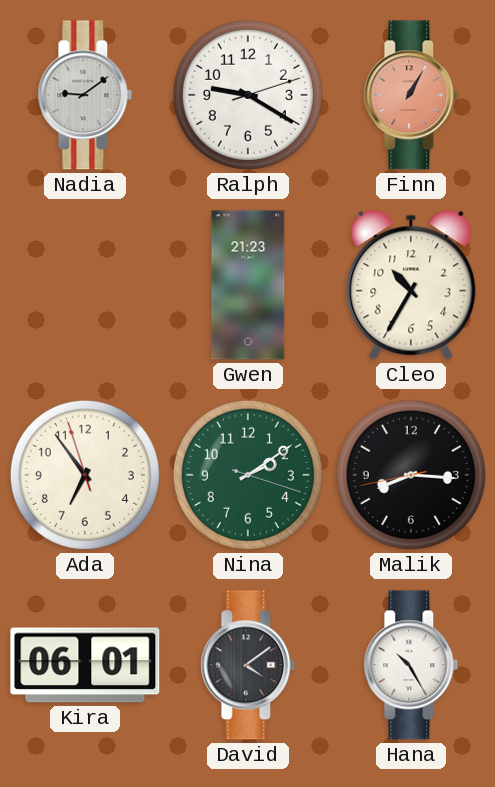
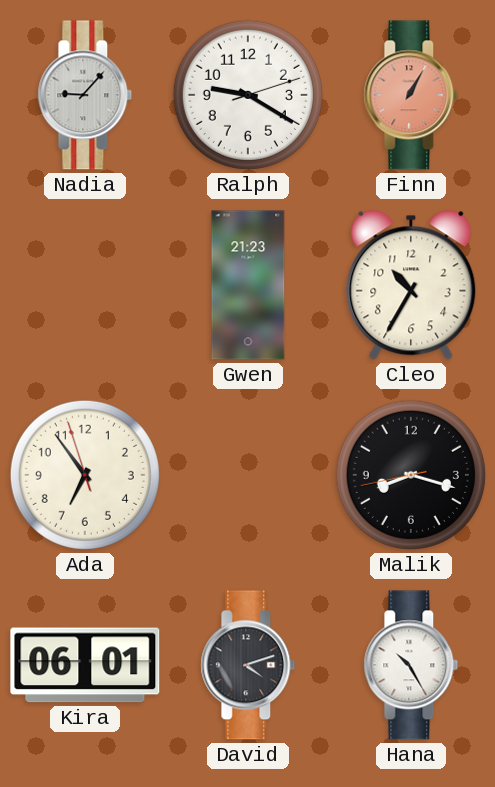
Nadia: 9:09 -> 9:07 (85, 95)
Nina: 2:09 -> none (248, 475)
Malik: 8:15 -> 8:17 (411, 475)
David: 4:09 -> 4:12 (248, 665)
